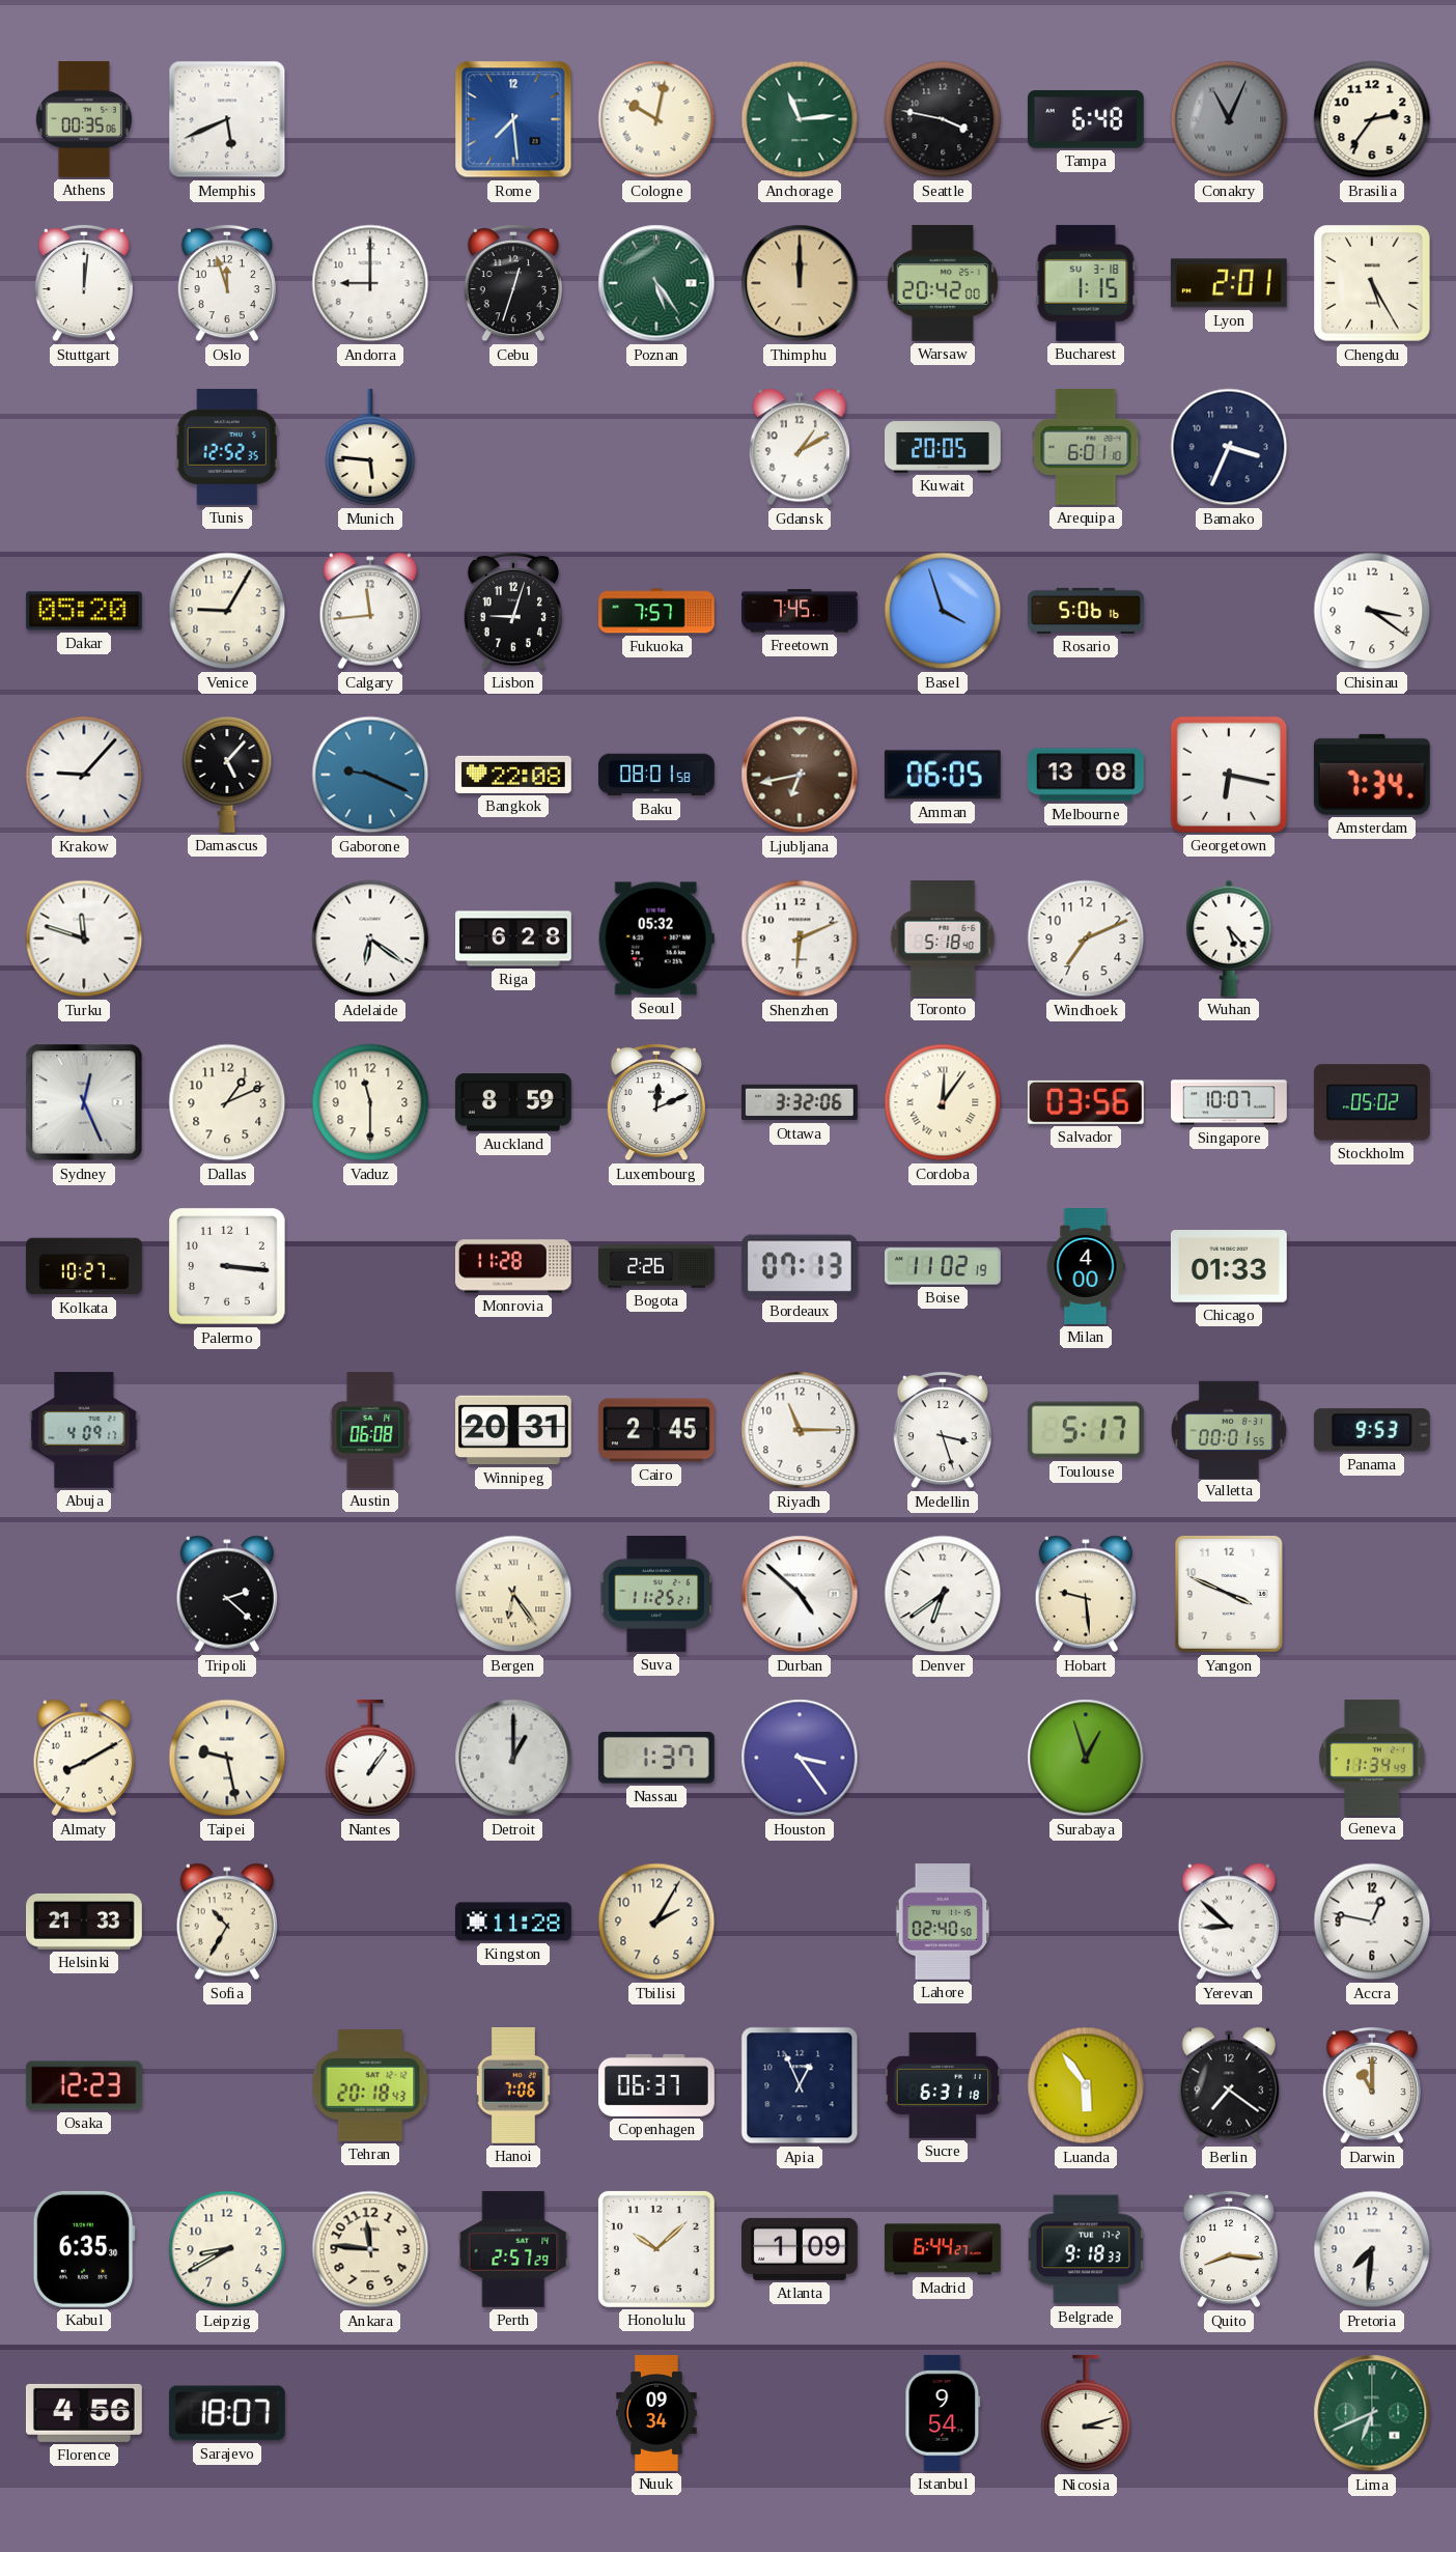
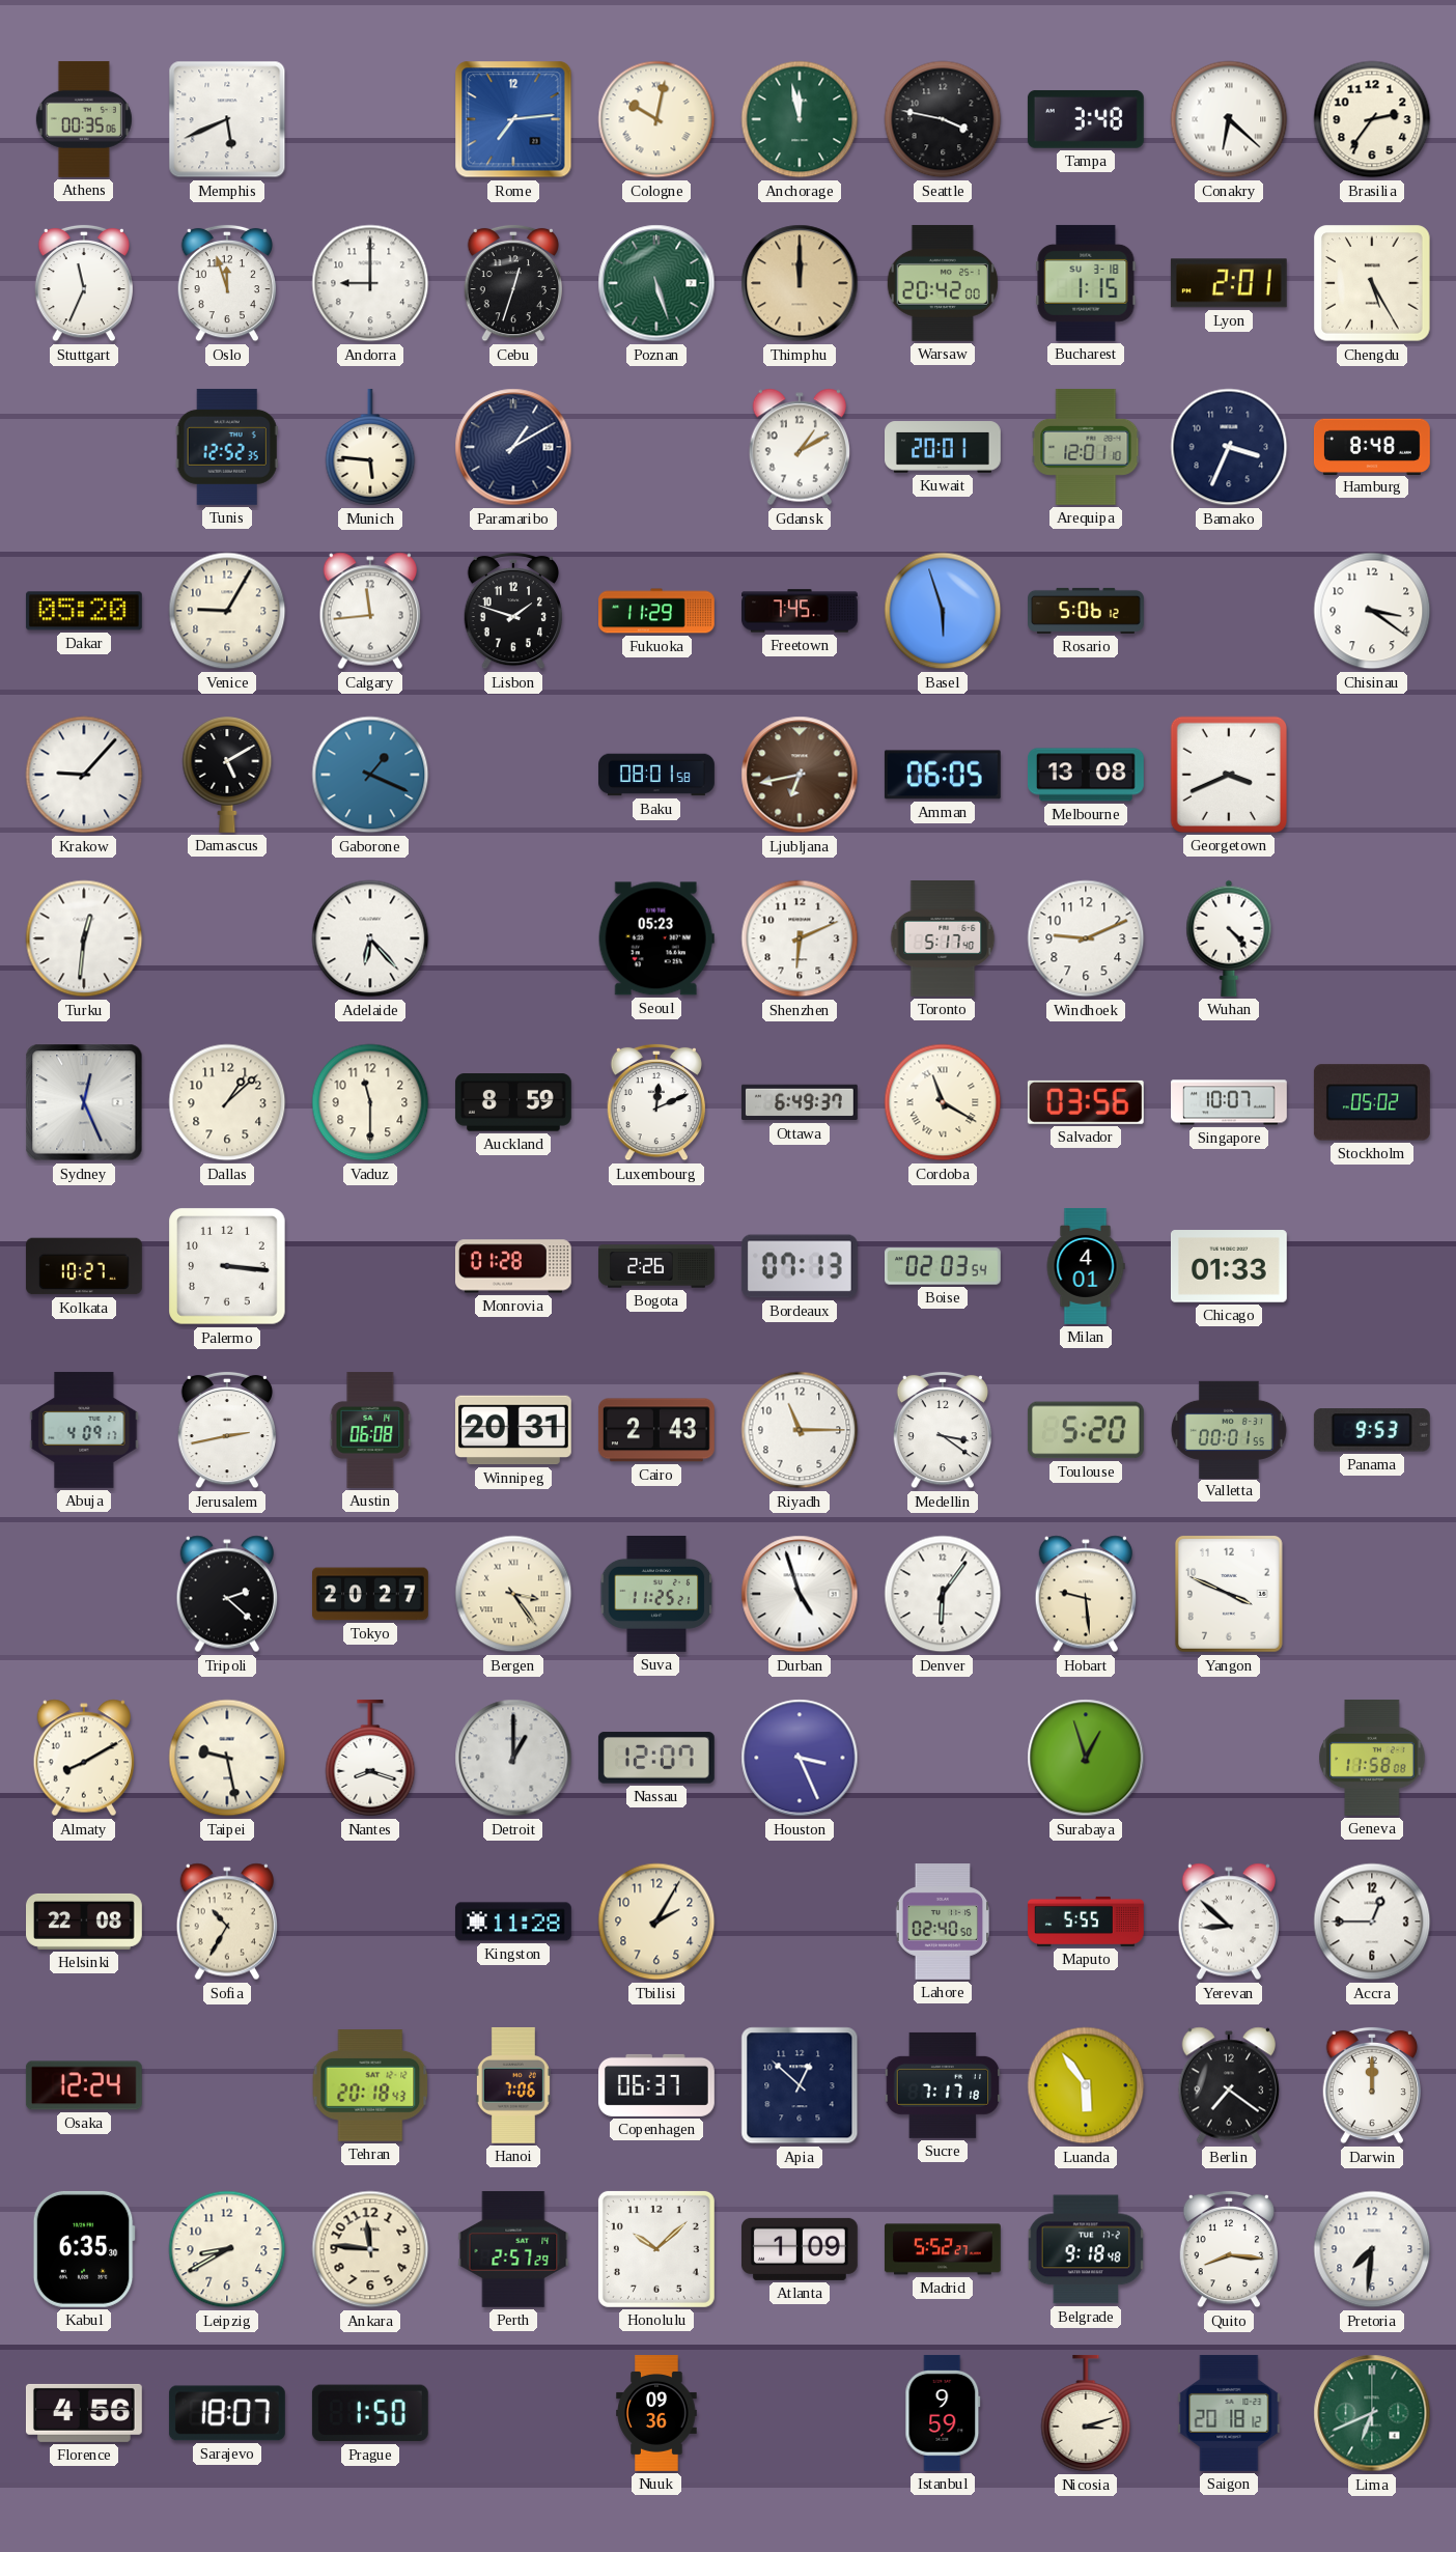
Rome: 7:29 -> 7:14 (513, 119)
Anchorage: 11:14 -> 11:58 (800, 119)
Tampa: 6:48 -> 3:48 (1086, 119)
Conakry: 11:04 -> 6:22 (1229, 119)
Conakry dial: grey -> white (1229, 119)
Stuttgart: 12:01 -> 11:34 (83, 283)
Poznan: 5:24 -> 5:27 (656, 283)
Paramaribo: none -> 1:10 (513, 447)
Kuwait: 20:05 -> 20:01 (944, 447)
Arequipa: 6:01 -> 12:01 (1086, 447)
Hamburg: none -> 8:48 (1372, 446)
Lisbon: 9:03 -> 1:48 (512, 611)
Fukuoka: 7:57 -> 11:29 (657, 611)
Basel: 3:57 -> 5:57 (943, 611)
Rosario: 5:06:16 -> 5:06:12 (1087, 611)
Damascus: 5:07 -> 5:10 (227, 775)
Gaborone: 9:19 -> 1:19 (370, 775)
Bangkok: 22:08 -> none (514, 775)
Georgetown: 6:17 -> 3:41 (1229, 775)
Amsterdam: 7:34 -> none (1372, 775)
Turku: 11:48 -> 12:31 (84, 938)
Adelaide: 6:21 -> 6:23 (370, 938)
Riga: 6:28 -> none (514, 938)
Seoul: 05:32 -> 05:23 (656, 938)
Toronto: 5:18 -> 5:17 (943, 940)
Windhoek: 7:11 -> 9:11 (1086, 938)
Wuhan: 5:23 -> 4:23 (1229, 938)
Dallas: 1:11 -> 1:08 (227, 1102)
Ottawa: 3:32 -> 6:49 (800, 1102)
Cordoba: 12:06 -> 11:20 (943, 1102)
Monrovia: 11:28 -> 01:28 (513, 1266)
Boise: 11:02 -> 02:03 (944, 1266)
Milan: 4:00 -> 4:01 (1086, 1267)
Jerusalem: none -> 2:43 (226, 1430)
Cairo: 2:45 -> 2:43 (656, 1430)
Medellin: 3:27 -> 3:21 (942, 1430)
Toulouse: 5:17 -> 5:20 (1086, 1430)
Tokyo: none -> 20:27 (371, 1594)
Bergen: 6:24 -> 3:24 (513, 1594)
Durban: 4:52 -> 4:57 (800, 1594)
Denver: 6:39 -> 6:06 (943, 1594)
Nantes: 1:06 -> 8:18 (370, 1758)
Nassau: 1:37 -> 12:07 (656, 1758)
Houston: 3:24 -> 3:26 (800, 1758)
Geneva: 11:34 -> 11:58 (1372, 1758)
Helsinki: 21:33 -> 22:08 (85, 1922)
Maputo: none -> 5:55 (1087, 1922)
Accra: 12:47 -> 12:45 (1372, 1922)
Osaka: 12:23 -> 12:24 (84, 2085)
Apia: 12:56 -> 12:52 (800, 2085)
Sucre: 6:31 -> 7:17 (943, 2085)
Darwin: 11:00 -> 12:00 (1371, 2085)
Madrid: 6:44 -> 5:52 (943, 2249)
Belgrade: 9:18:33 -> 9:18:48 (1086, 2249)
Prague: none -> 1:50 (370, 2413)
Nuuk: 09:34 -> 09:36 (656, 2414)
Istanbul: 9:54 -> 9:59 (943, 2413)
Saigon: none -> 20:18 (1229, 2413)
